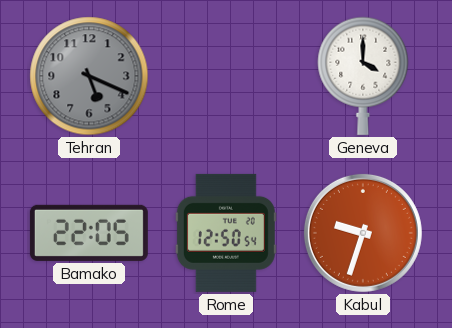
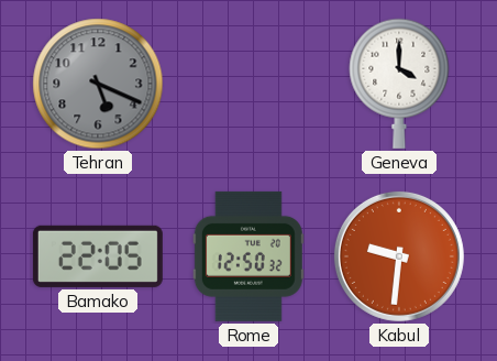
Rome: 12:50:54 -> 12:50:32 (248, 256)
Kabul: 9:33 -> 9:31 (399, 256)
